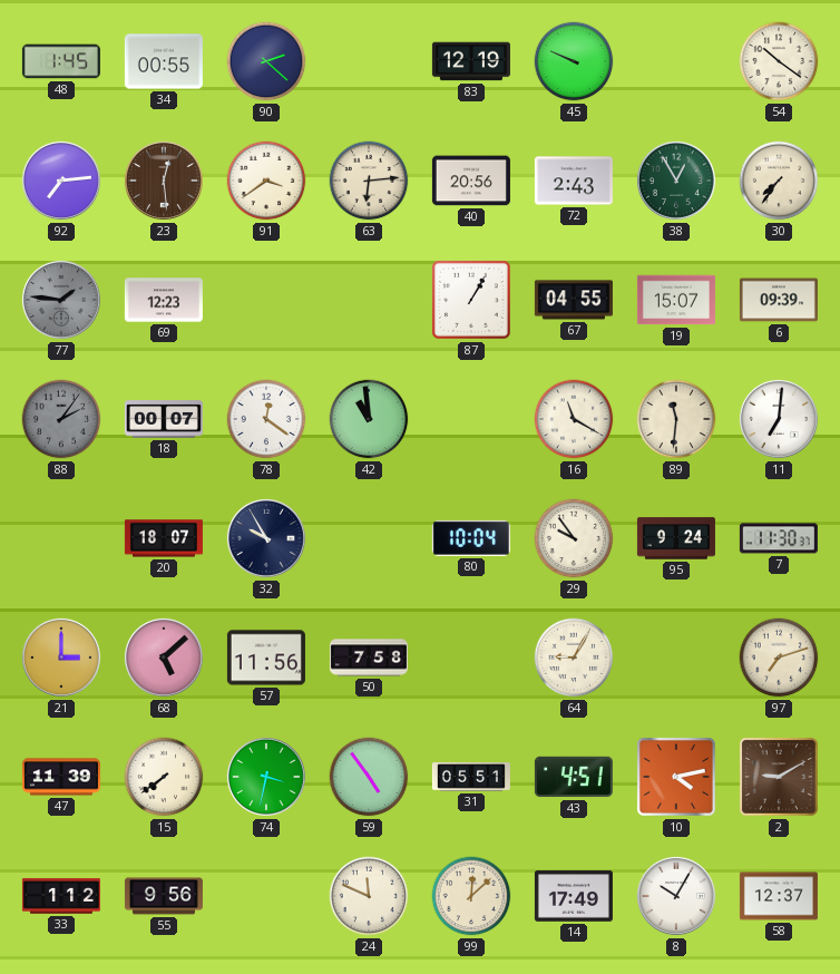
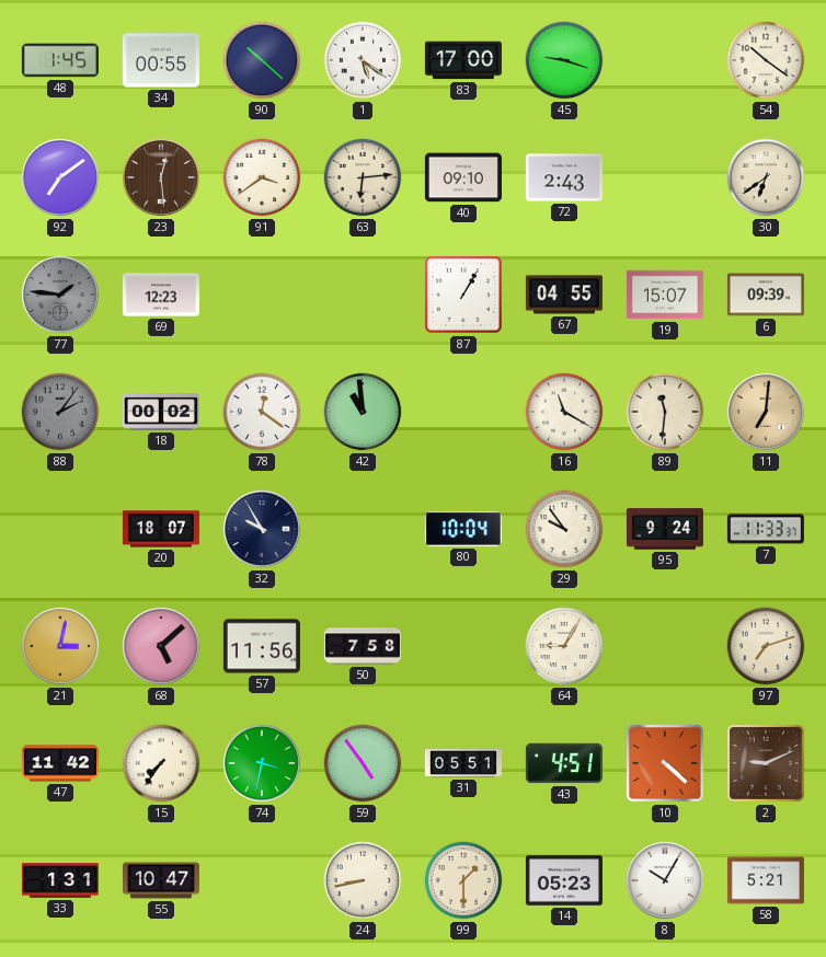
90: 2:22 -> 10:22 (262, 60)
1: none -> 5:21 (363, 60)
83: 12:19 -> 17:00 (463, 60)
45: 9:49 -> 9:18 (564, 60)
92: 7:14 -> 7:09 (60, 177)
40: 20:56 -> 09:10 (463, 177)
38: 12:55 -> none (676, 181)
30: 7:36 -> 6:39 (766, 177)
18: 00:07 -> 00:02 (161, 412)
11 dial: white -> champagne (766, 412)
7: 11:30 -> 11:33 (766, 529)
21: 3:00 -> 3:02 (60, 646)
47: 11:39 -> 11:42 (60, 763)
15: 7:39 -> 7:36 (161, 763)
10: 4:13 -> 4:22 (665, 763)
2: 9:10 -> 9:11 (766, 763)
33: 1:12 -> 1:31 (60, 880)
55: 9:56 -> 10:47 (161, 880)
24: 11:49 -> 8:43 (363, 880)
99: 12:08 -> 1:30 (463, 880)
14: 17:49 -> 05:23 (564, 880)
58: 12:37 -> 5:21 (766, 880)
